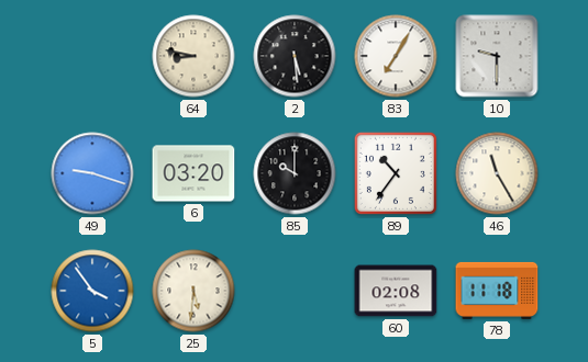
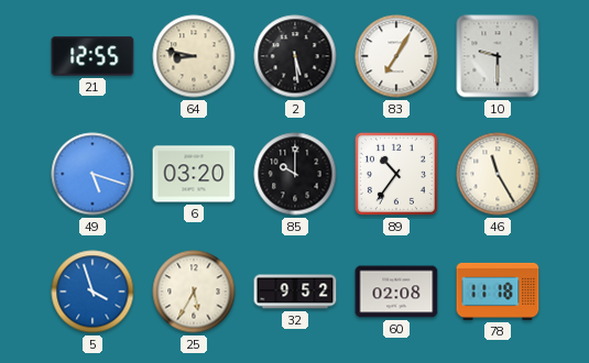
21: none -> 12:55 (92, 56)
49: 9:18 -> 5:18 (92, 174)
5: 3:54 -> 3:57 (92, 291)
25: 5:31 -> 5:35 (194, 291)
32: none -> 9:52 (295, 291)
